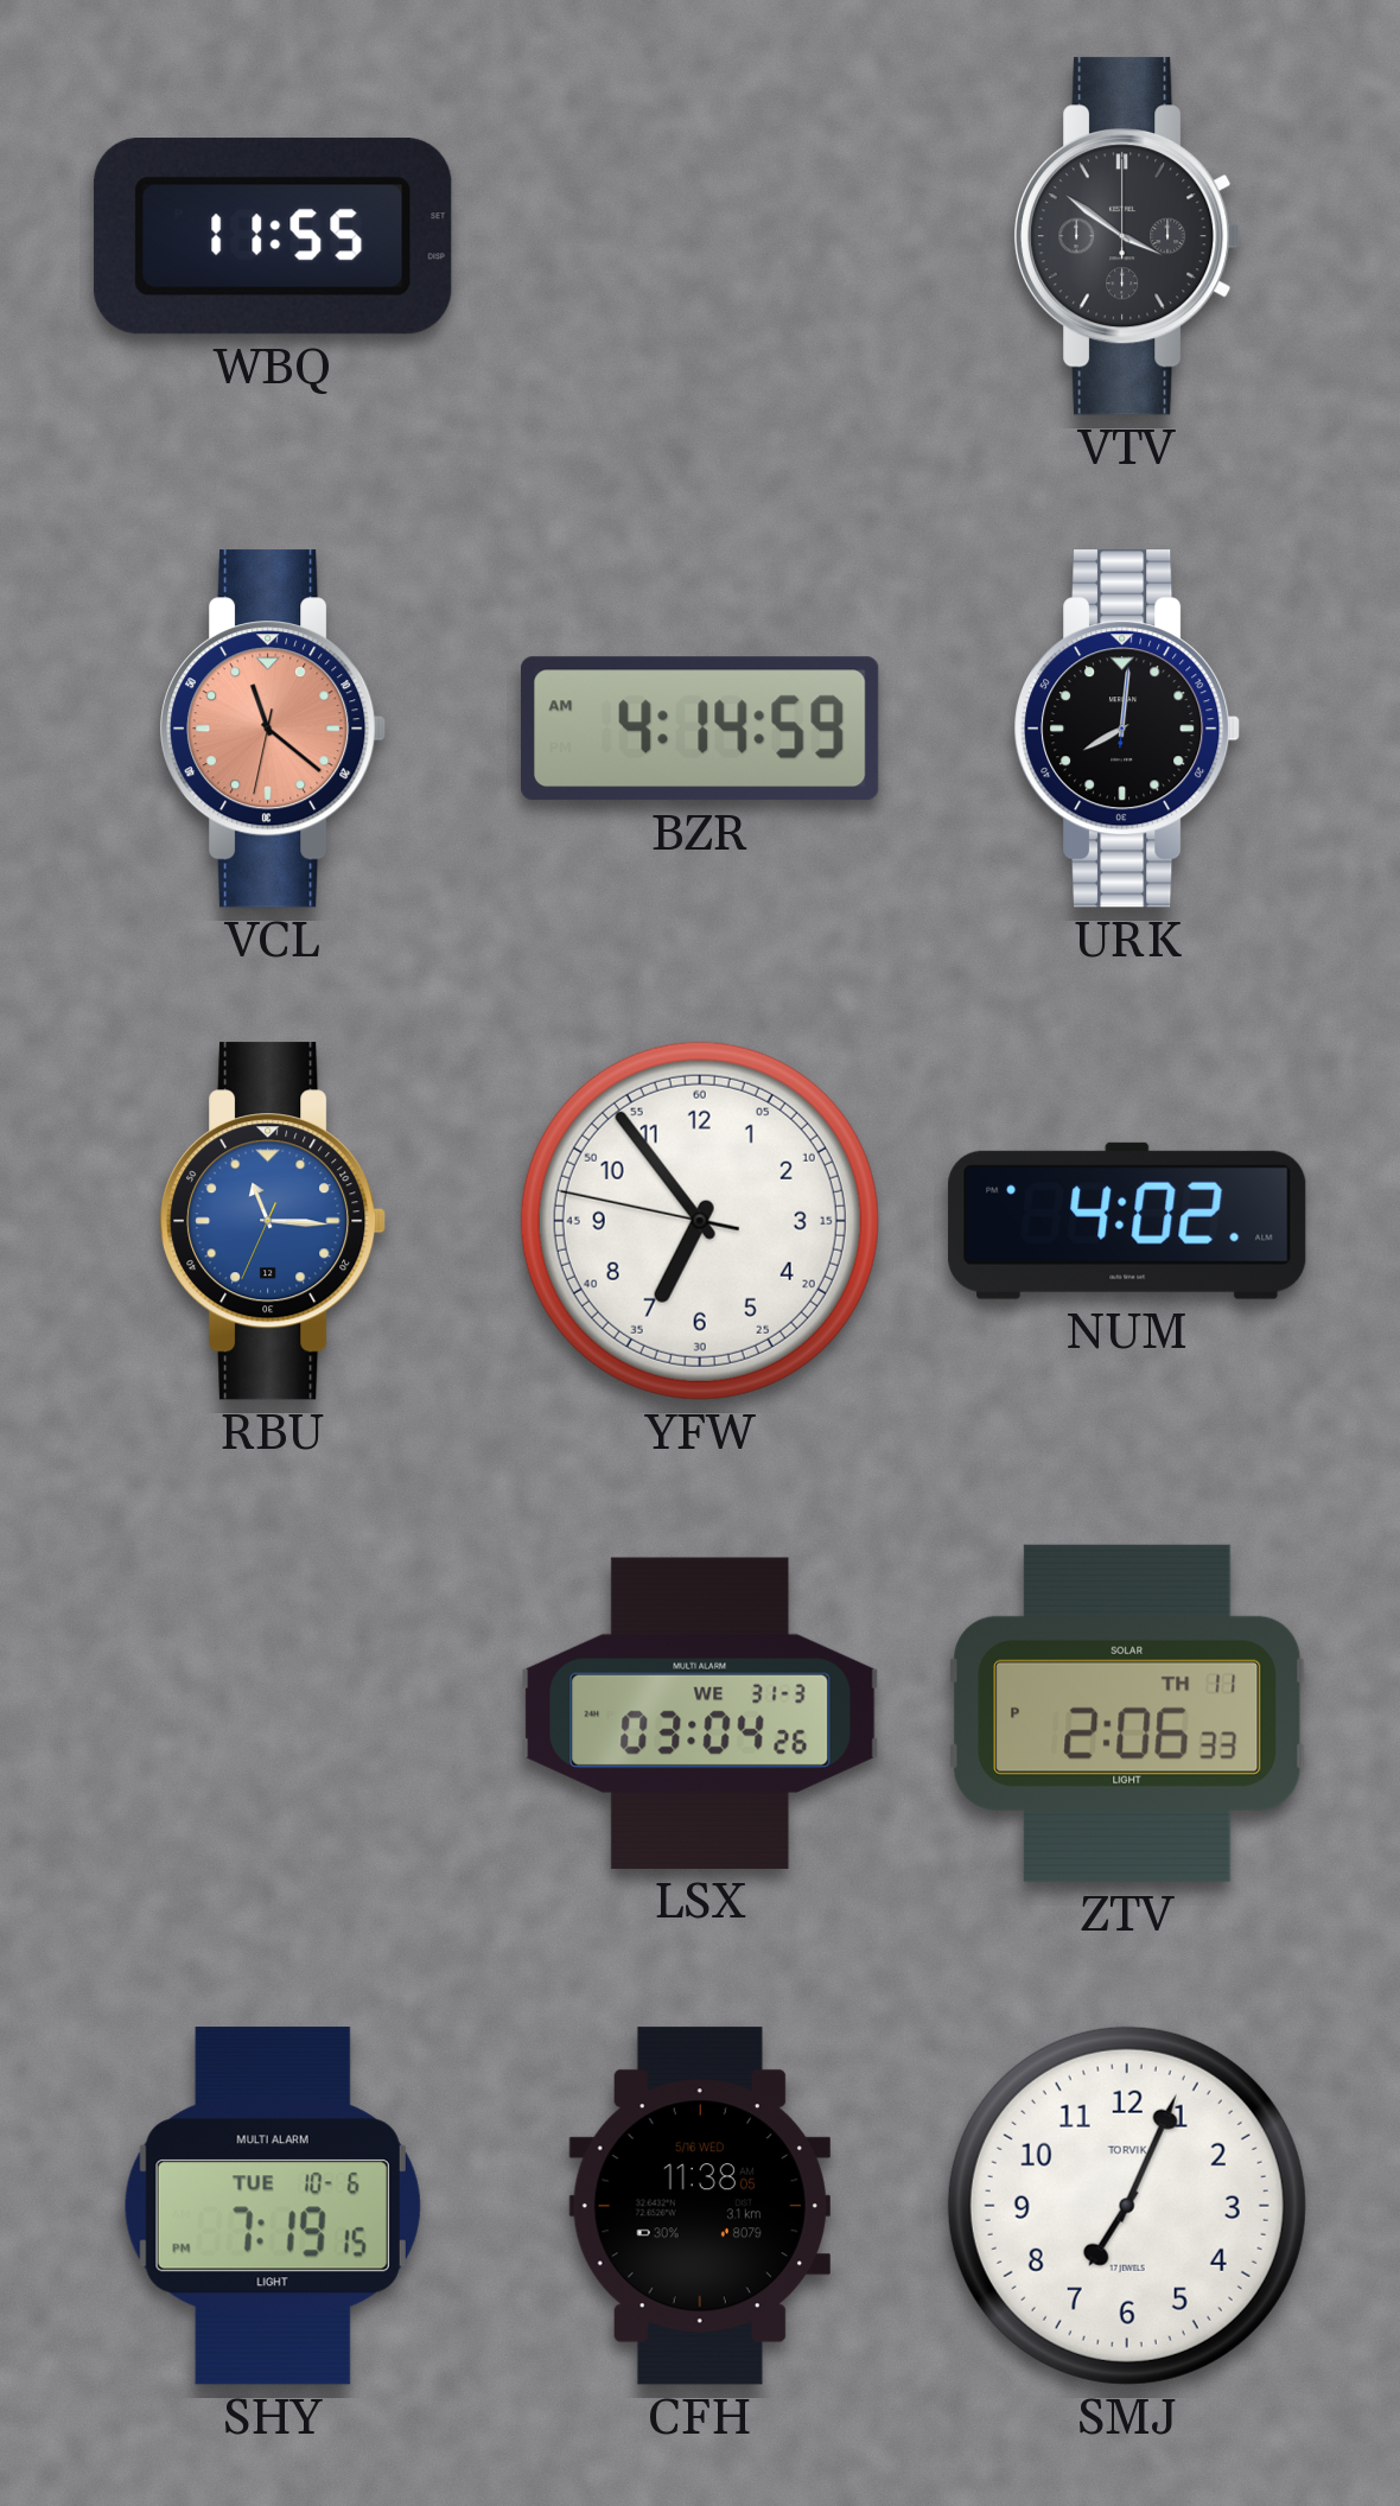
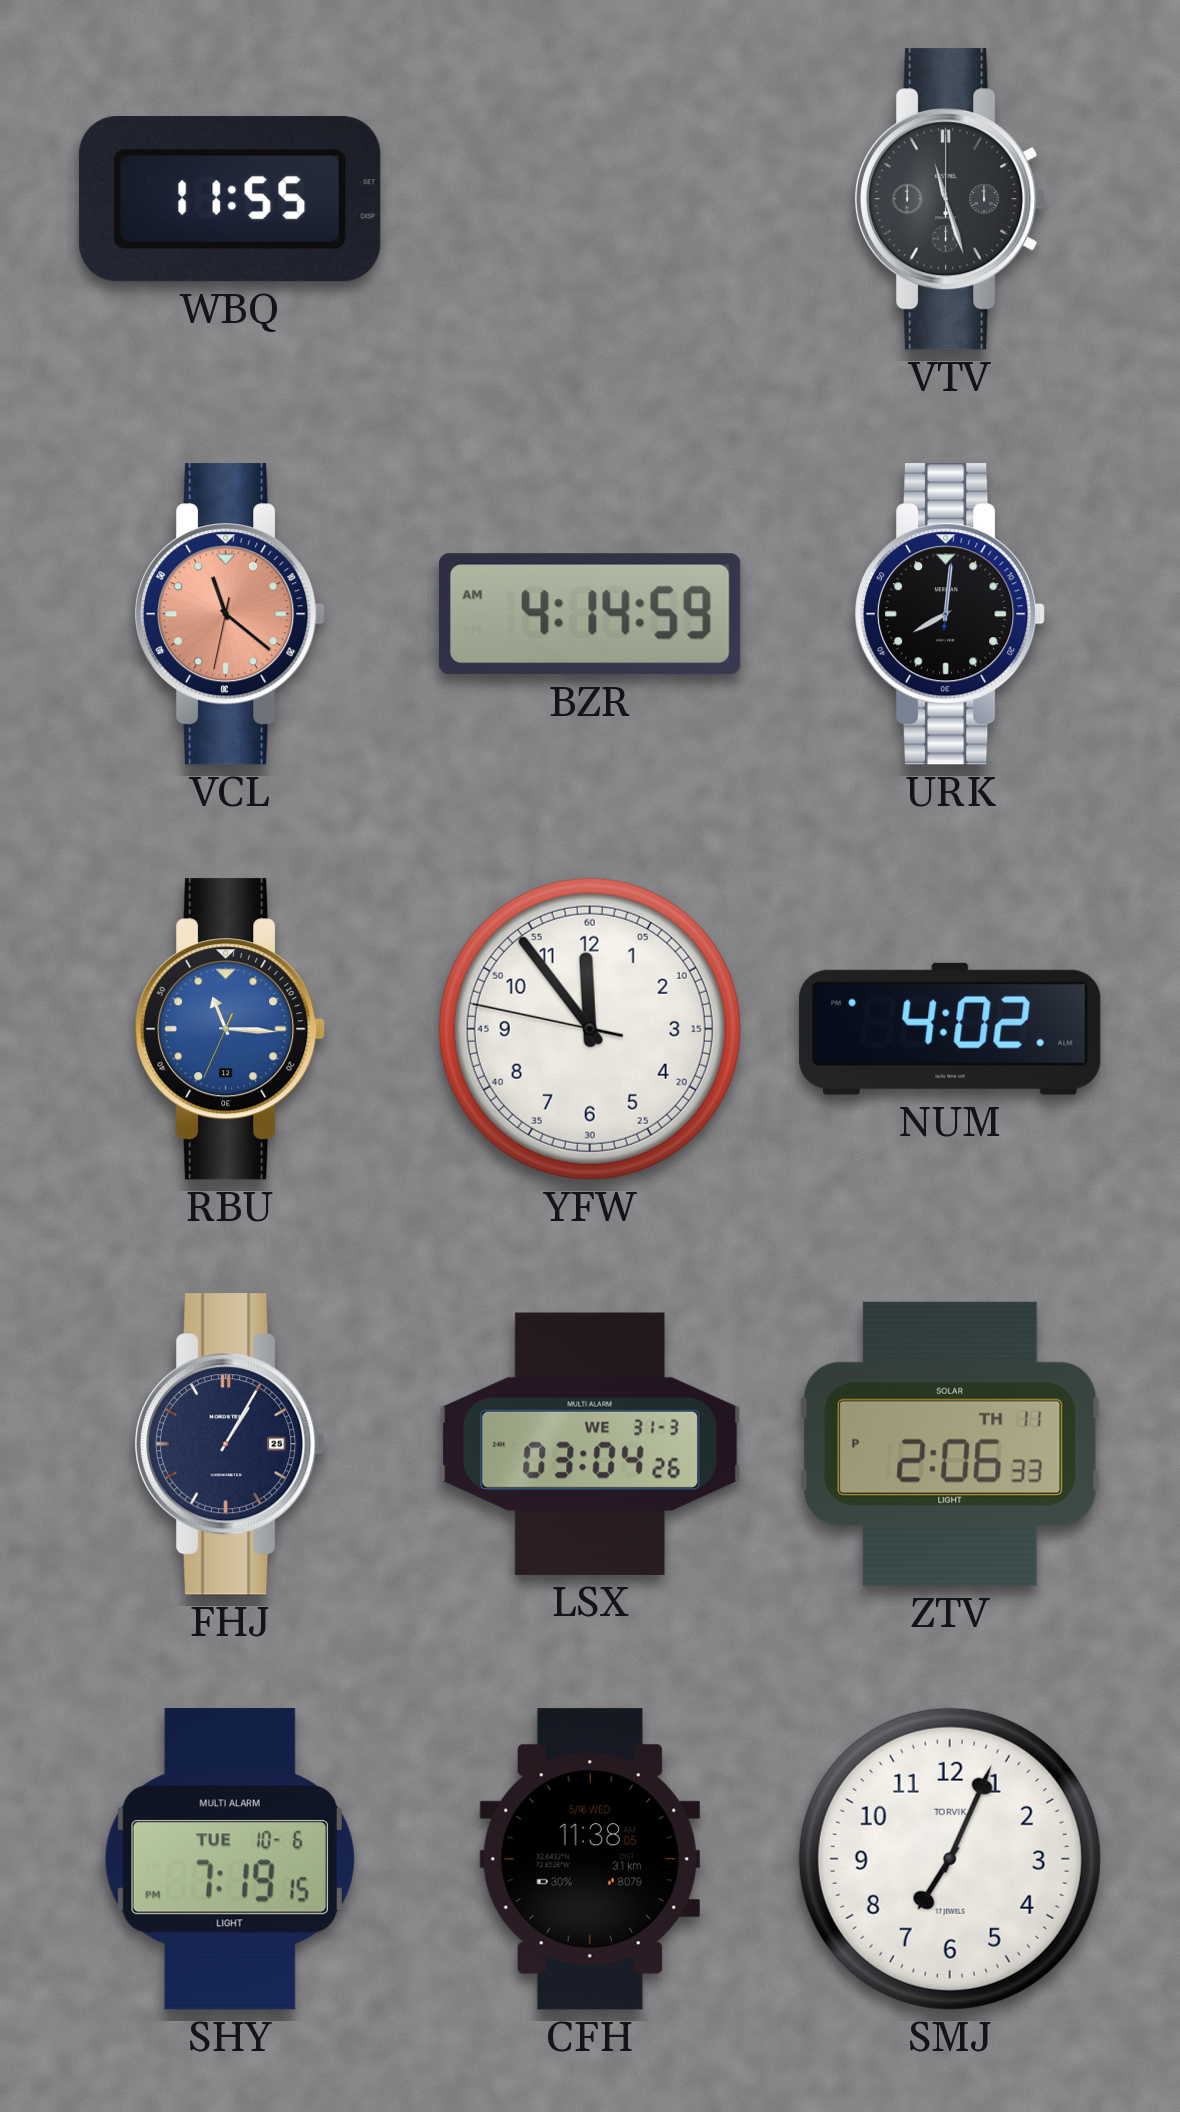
VTV: 3:51 -> 11:27 (951, 199)
YFW: 6:53 -> 11:53 (590, 1029)
FHJ: none -> 1:05 (231, 1444)
